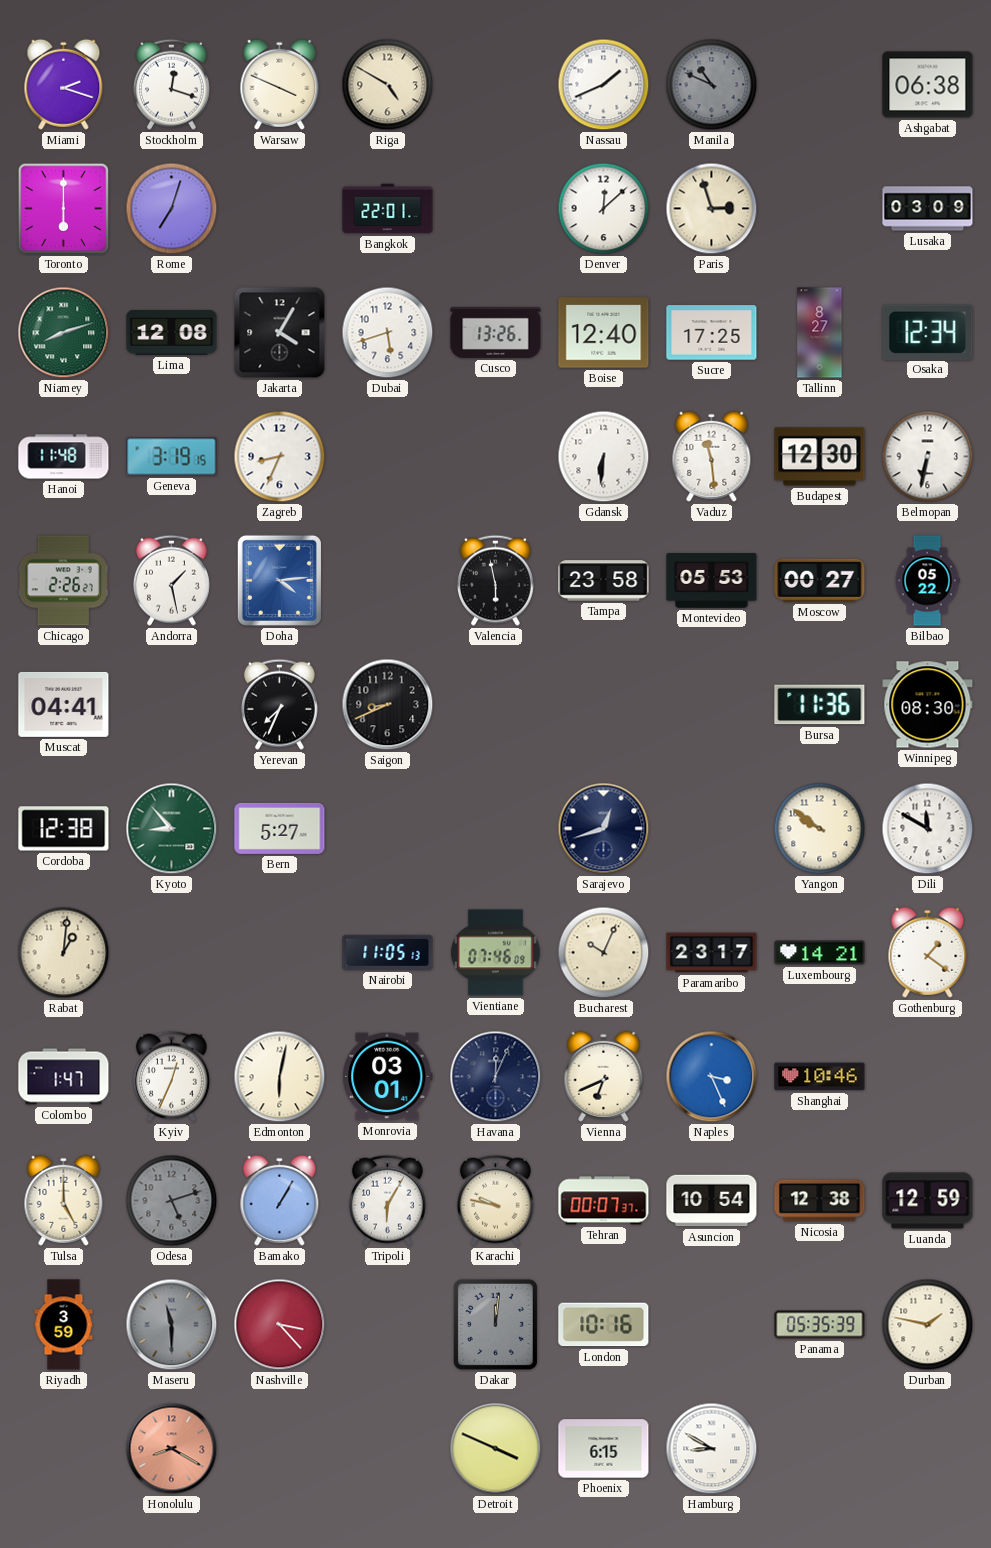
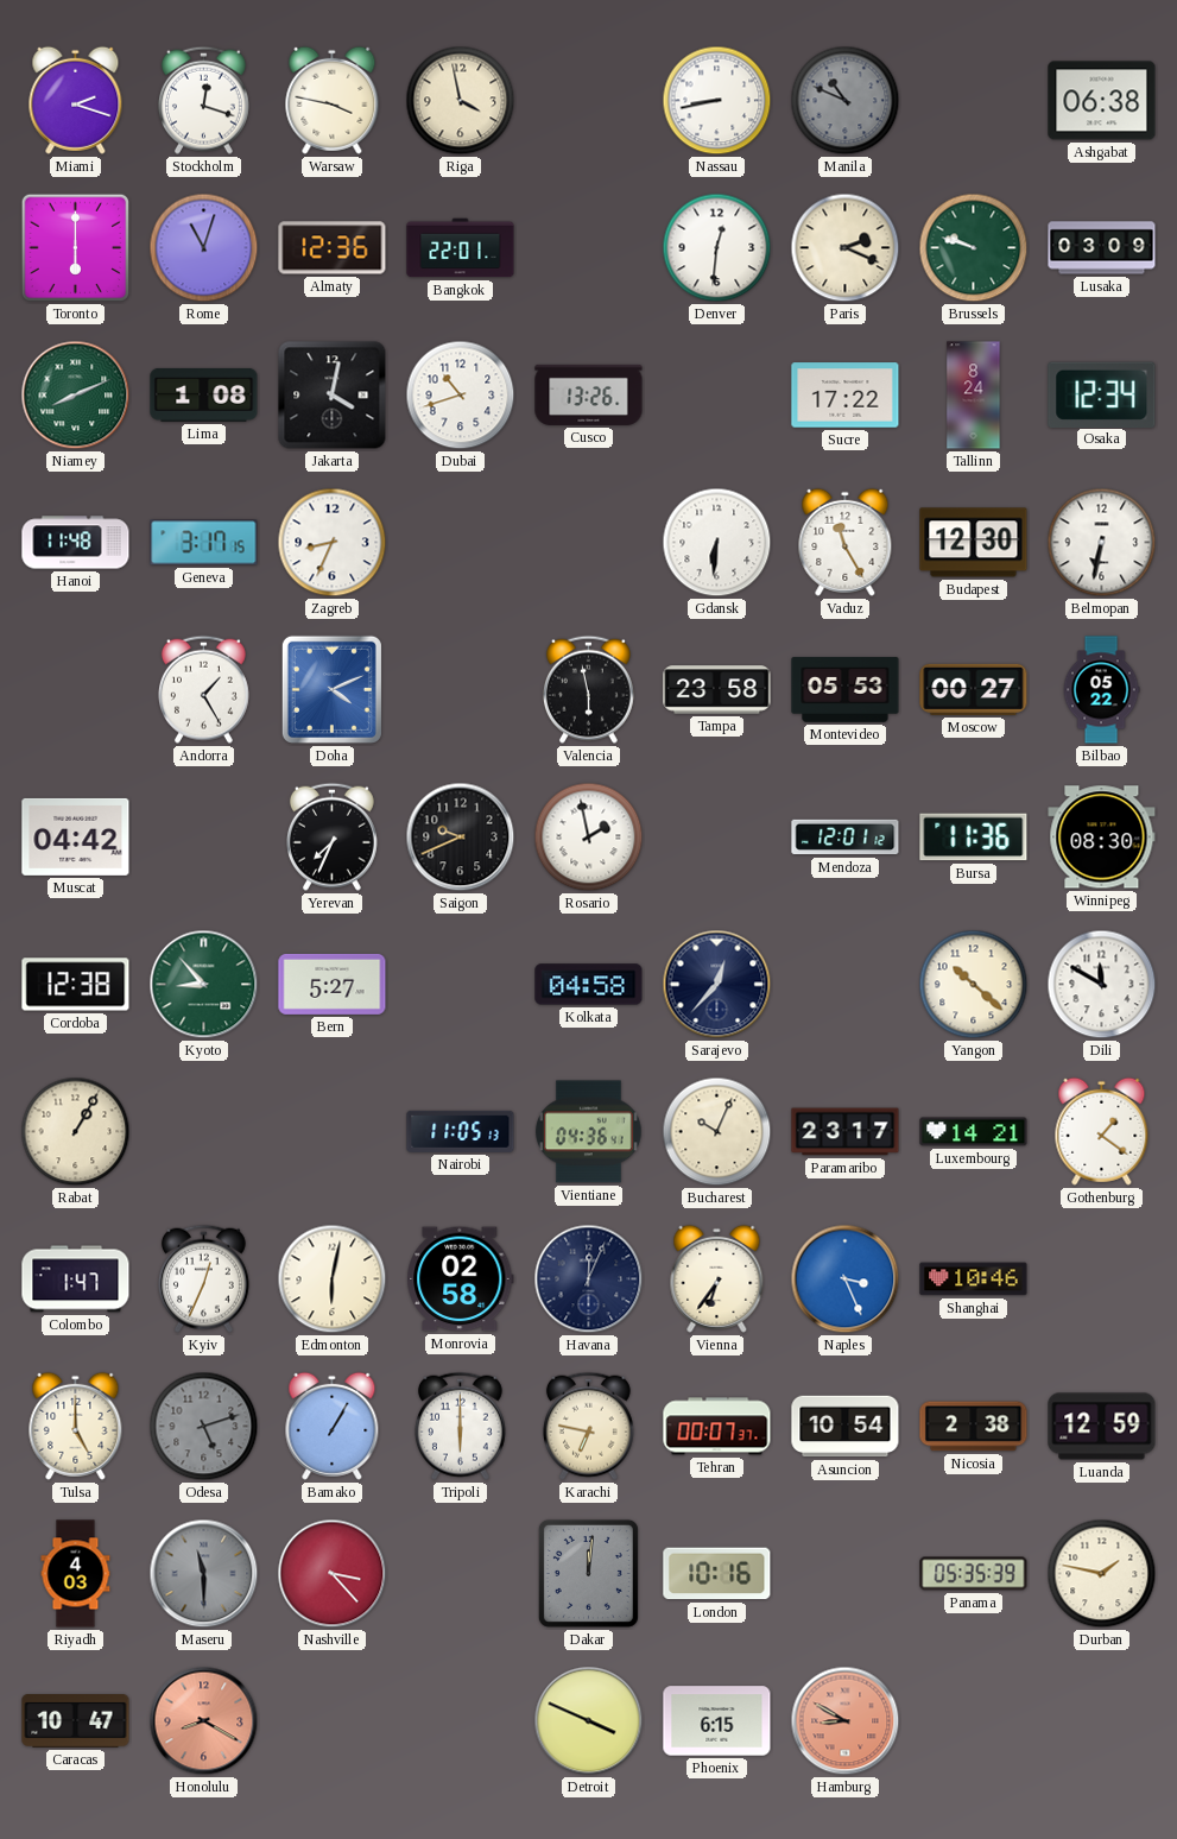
Warsaw: 3:49 -> 3:47 (333, 100)
Riga: 4:50 -> 3:58 (461, 101)
Nassau: 1:41 -> 8:43 (717, 101)
Rome: 7:03 -> 11:03 (204, 248)
Almaty: none -> 12:36 (333, 248)
Denver: 12:08 -> 12:31 (717, 248)
Paris: 2:57 -> 2:19 (846, 248)
Brussels: none -> 9:48 (974, 248)
Niamey: 8:12 -> 8:11 (76, 396)
Lima: 12:08 -> 1:08 (204, 394)
Jakarta: 4:05 -> 4:02 (333, 396)
Dubai: 5:42 -> 10:42 (461, 396)
Boise: 12:40 -> none (604, 333)
Sucre: 17:25 -> 17:22 (846, 396)
Tallinn: 8:27 -> 8:24 (974, 396)
Geneva: 3:19 -> 3:17 (204, 543)
Vaduz: 11:29 -> 11:25 (846, 542)
Chicago: 2:26 -> none (63, 581)
Andorra: 1:28 -> 1:25 (203, 689)
Doha: 4:14 -> 4:11 (331, 689)
Muscat: 04:41 -> 04:42 (76, 836)
Saigon: 8:41 -> 9:41 (461, 838)
Rosario: none -> 1:58 (589, 838)
Mendoza: none -> 12:01 (846, 838)
Kolkata: none -> 04:58 (589, 985)
Sarajevo: 12:42 -> 12:37 (717, 985)
Yangon: 9:51 -> 10:22 (974, 985)
Rabat: 1:01 -> 1:05 (76, 1132)
Vientiane: 07:46 -> 04:36 (588, 1132)
Monrovia: 03:01 -> 02:58 (461, 1279)
Vienna: 6:41 -> 6:36 (717, 1278)
Tripoli: 6:05 -> 6:00 (460, 1426)
Karachi: 9:47 -> 6:47 (588, 1426)
Nicosia: 12:38 -> 2:38 (974, 1427)
Riyadh: 3:59 -> 4:03 (76, 1574)
Caracas: none -> 10:47 (76, 1721)
Hamburg dial: white -> salmon (846, 1721)
